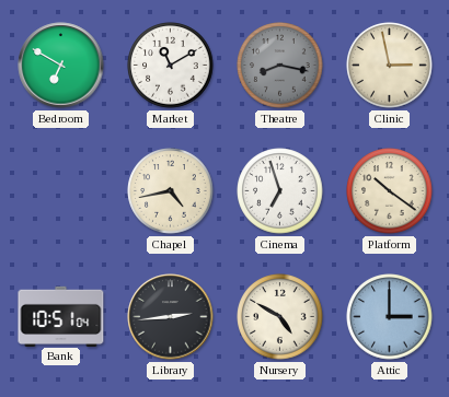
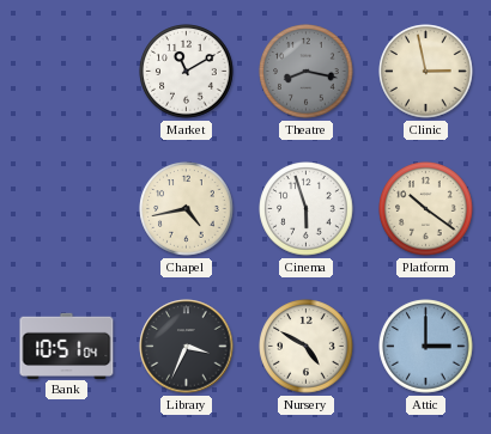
Bedroom: 6:50 -> none (61, 66)
Cinema: 6:57 -> 5:57 (307, 209)
Library: 2:44 -> 3:34 (187, 347)
